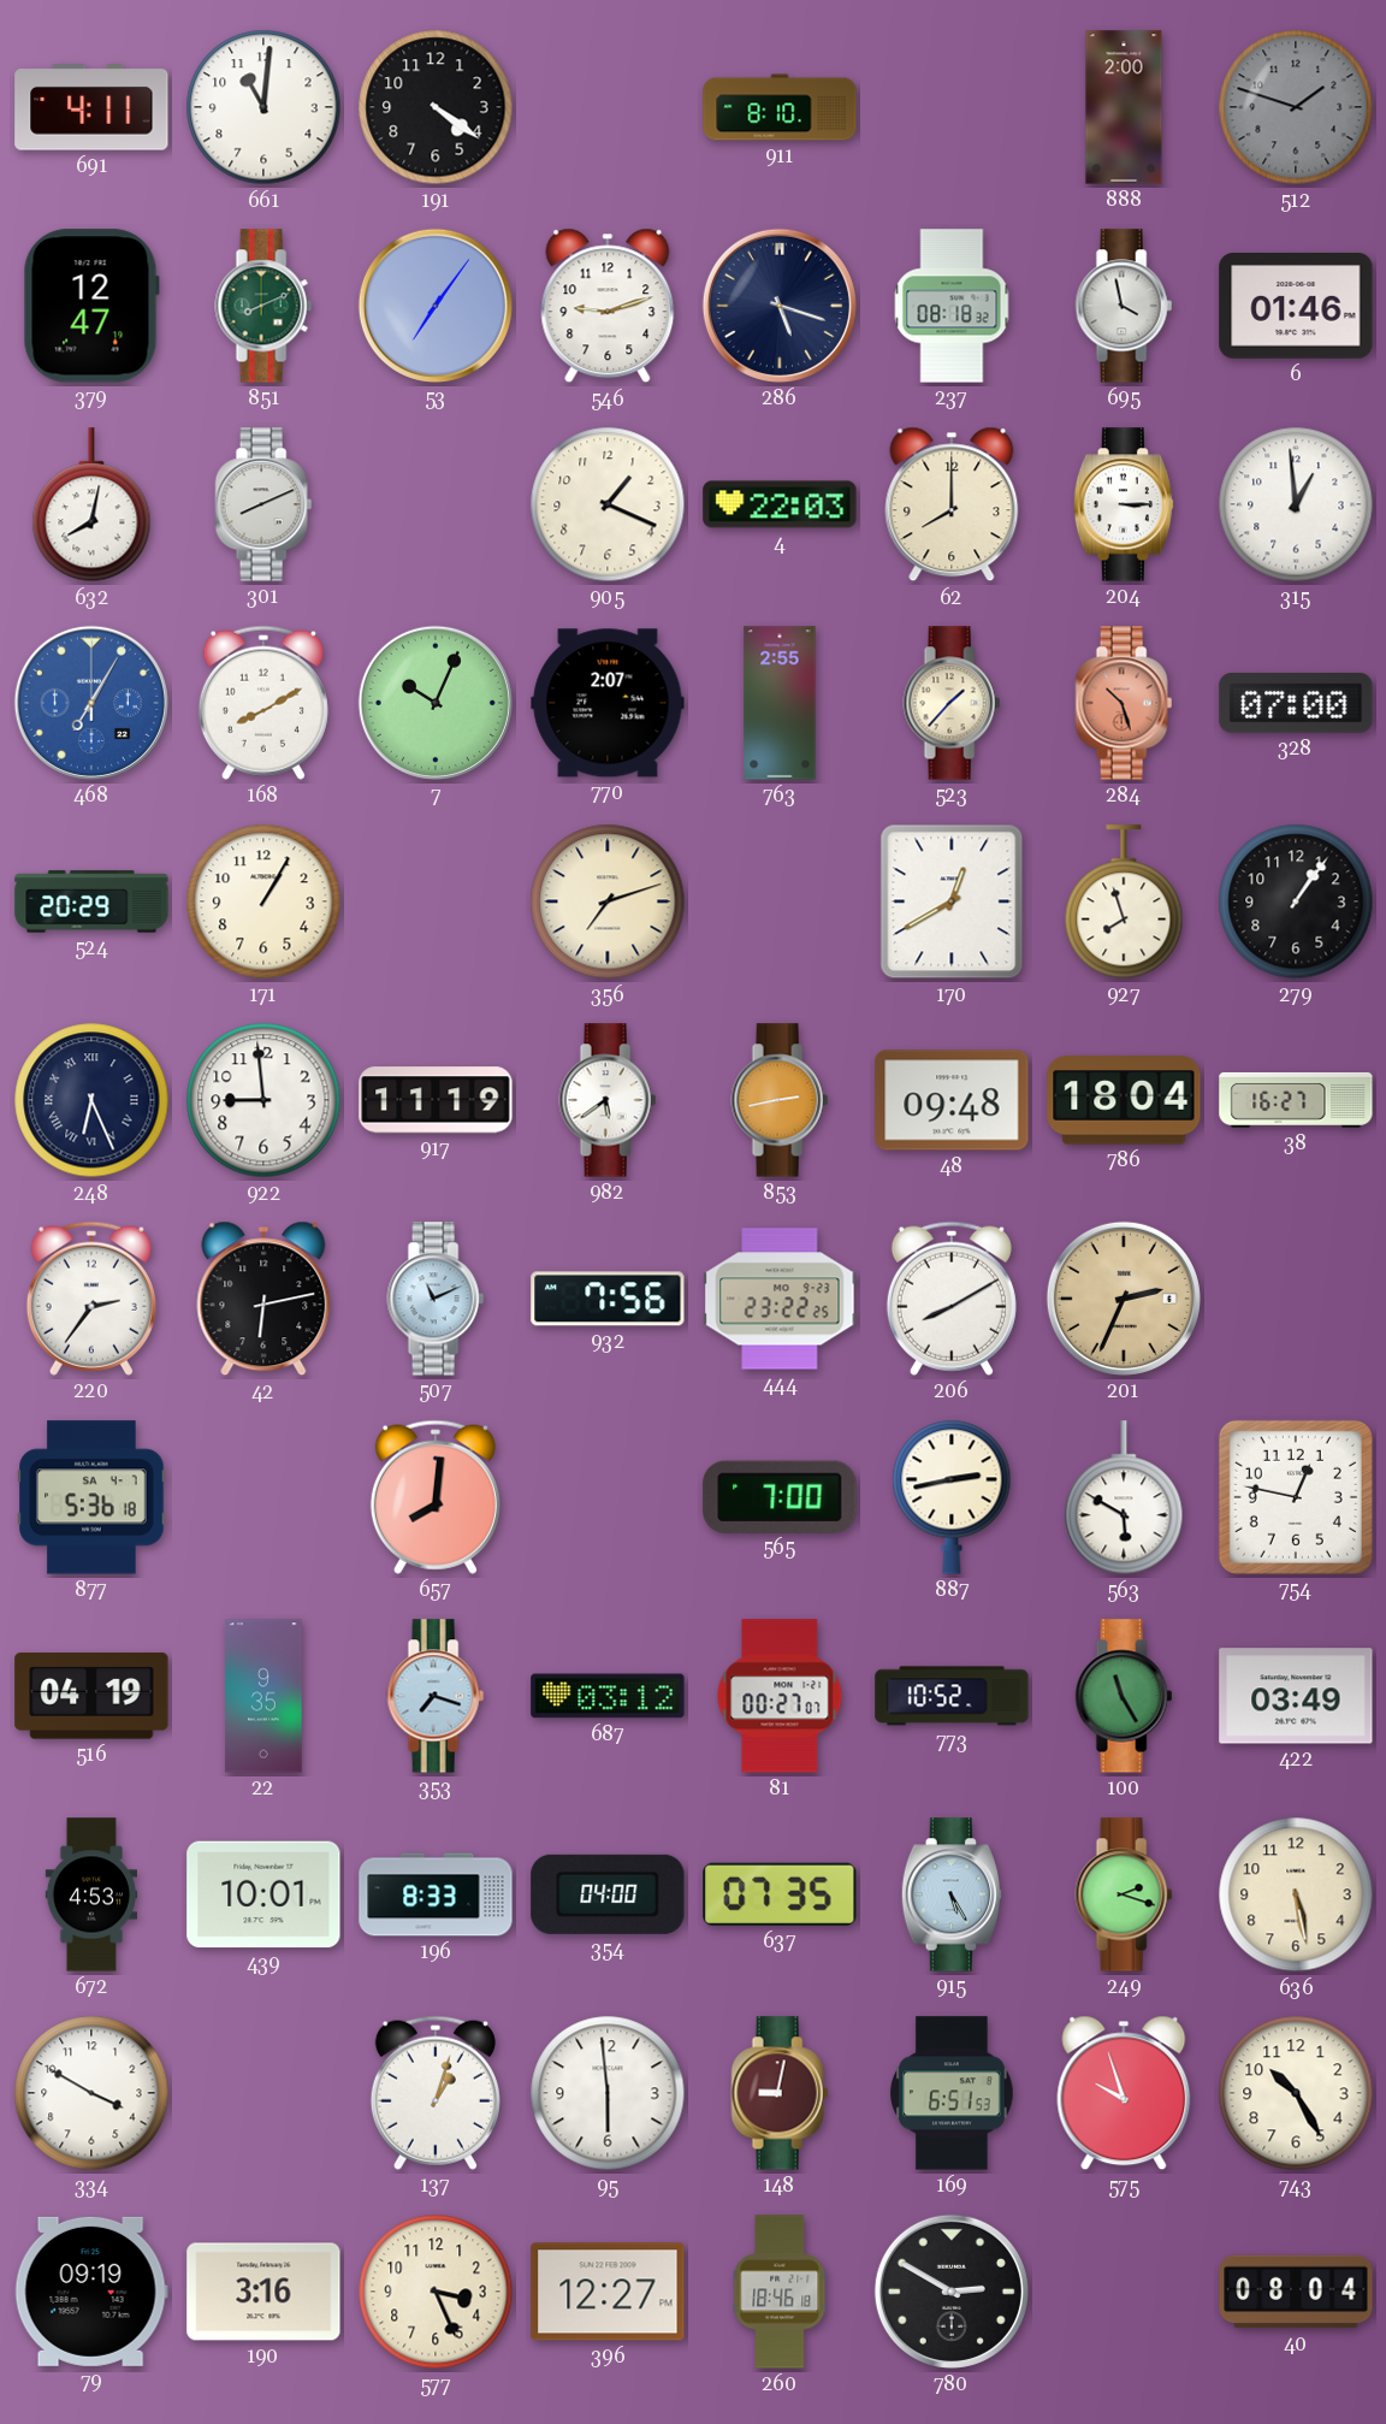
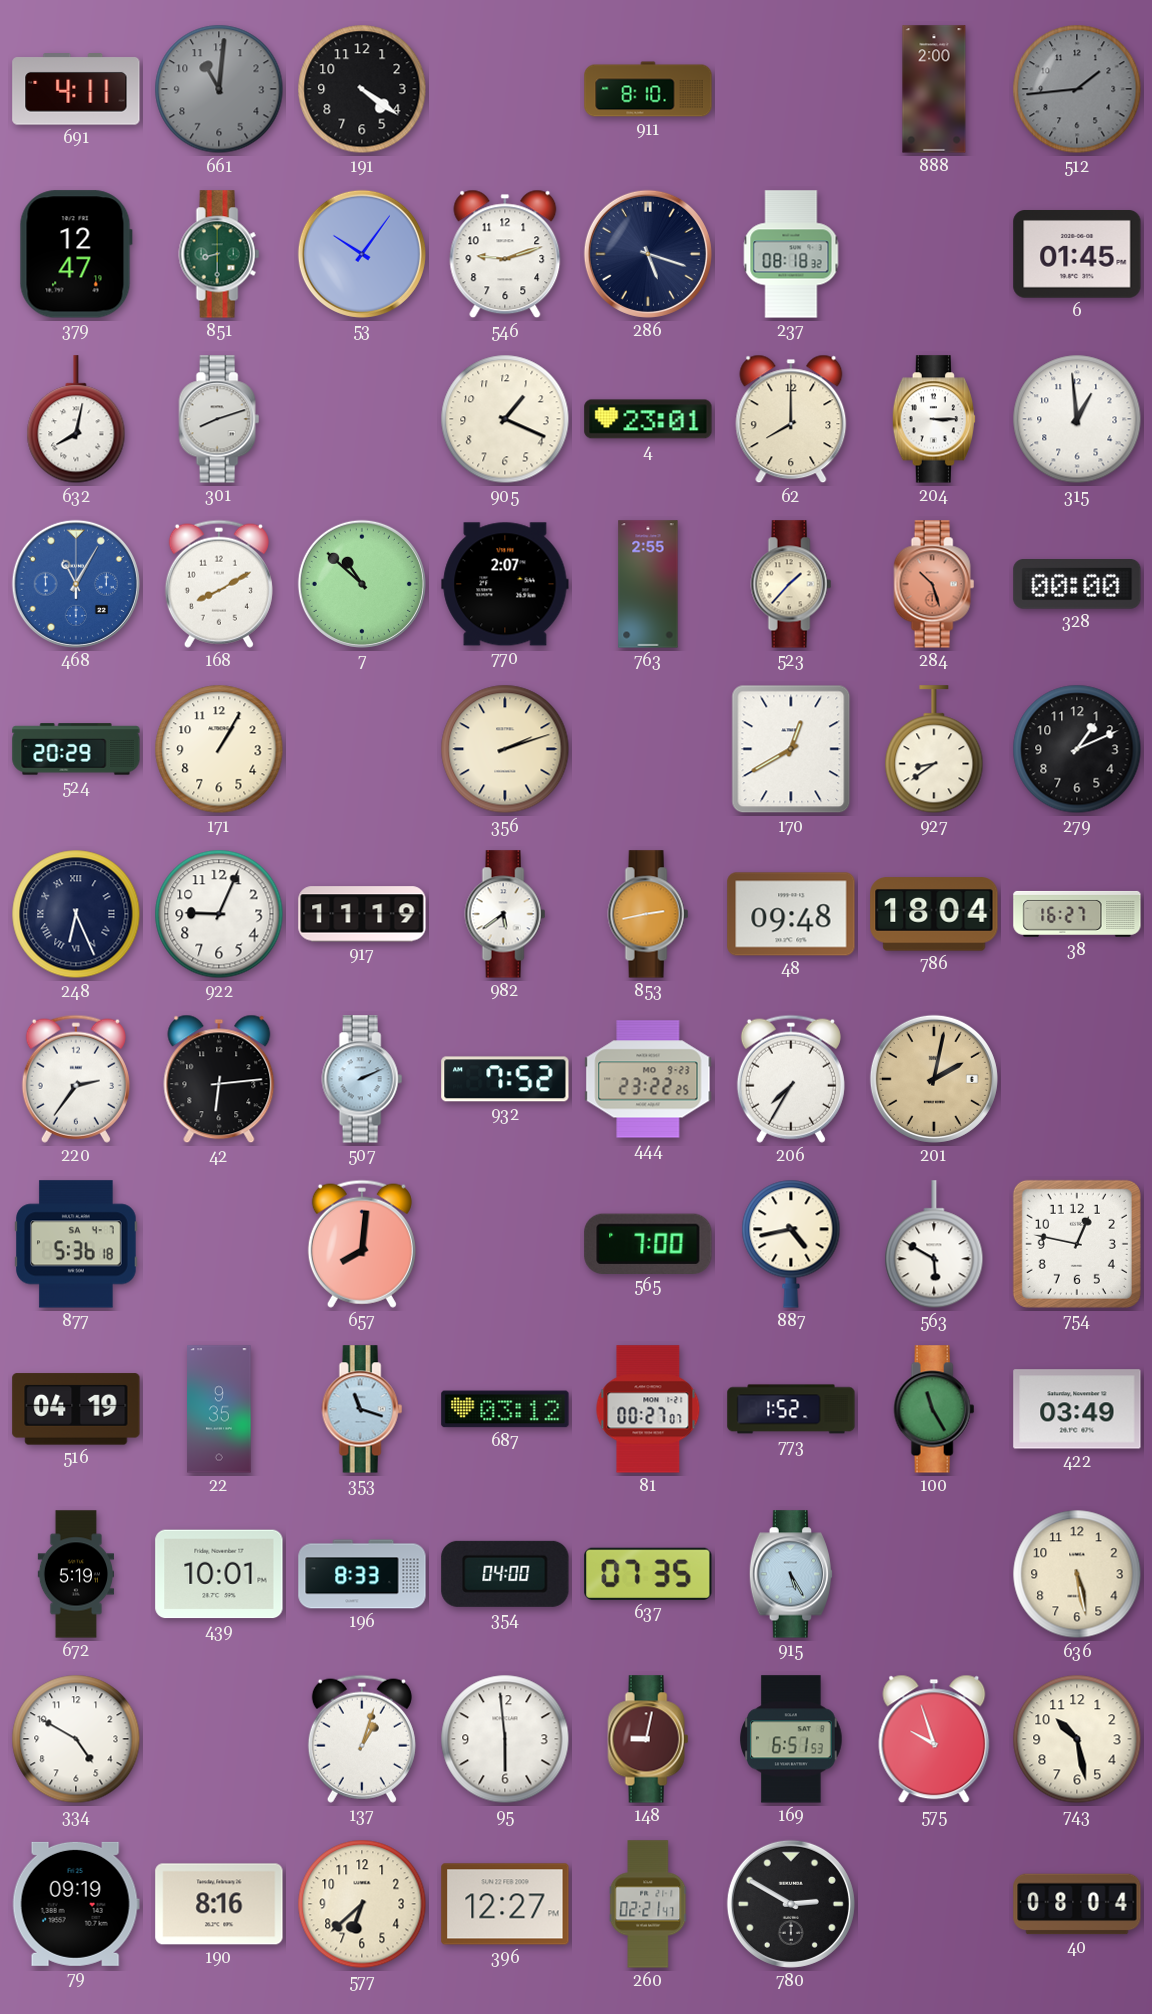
661 dial: white -> grey (219, 89)
512: 1:48 -> 1:44 (1077, 89)
851: 8:11 -> 8:30 (219, 254)
53: 7:06 -> 10:06 (362, 254)
695: 3:58 -> none (1124, 306)
6: 01:46 -> 01:45 (1077, 255)
301: 8:11 -> 8:12 (219, 419)
4: 22:03 -> 23:01 (648, 419)
468: 7:05 -> 11:05 (76, 584)
7: 10:04 -> 10:52 (362, 584)
328: 07:00 -> 00:00 (1077, 584)
356: 7:12 -> 2:12 (505, 749)
927: 7:57 -> 8:39 (934, 750)
279: 1:06 -> 1:11 (1077, 749)
922: 8:59 -> 9:04 (219, 914)
42: 6:13 -> 6:14 (219, 1079)
507: 11:11 -> 2:11 (362, 1079)
932: 7:56 -> 7:52 (505, 1079)
206: 8:10 -> 7:35 (791, 1079)
201: 2:34 -> 2:02 (934, 1079)
887: 2:43 -> 4:43 (791, 1244)
353: 7:18 -> 11:18 (362, 1409)
773: 10:52 -> 1:52 (791, 1409)
672: 4:53 -> 5:19 (75, 1574)
249: 2:18 -> none (1124, 1894)
334: 3:50 -> 4:50 (76, 1739)
743: 10:25 -> 10:28 (1077, 1739)
190: 3:16 -> 8:16 (219, 1904)
577: 3:26 -> 6:38 (362, 1904)
260: 18:46 -> 02:21 (648, 1904)
